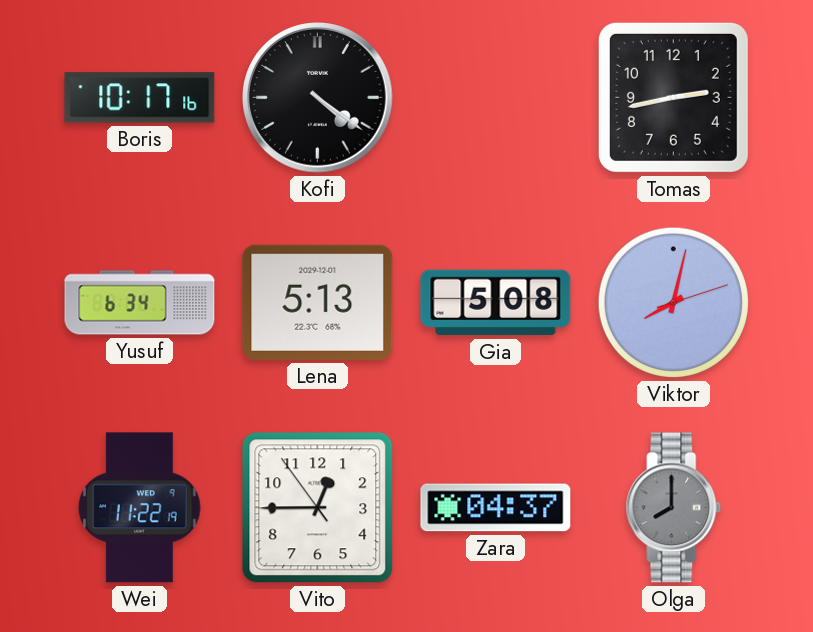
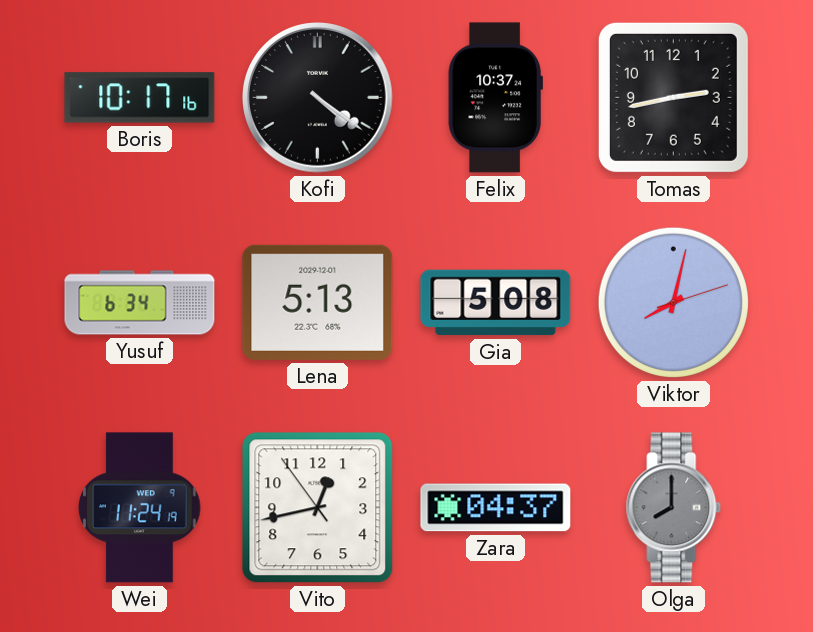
Felix: none -> 10:37 (495, 98)
Wei: 11:22 -> 11:24 (140, 508)
Vito: 12:44 -> 12:42 (318, 508)
